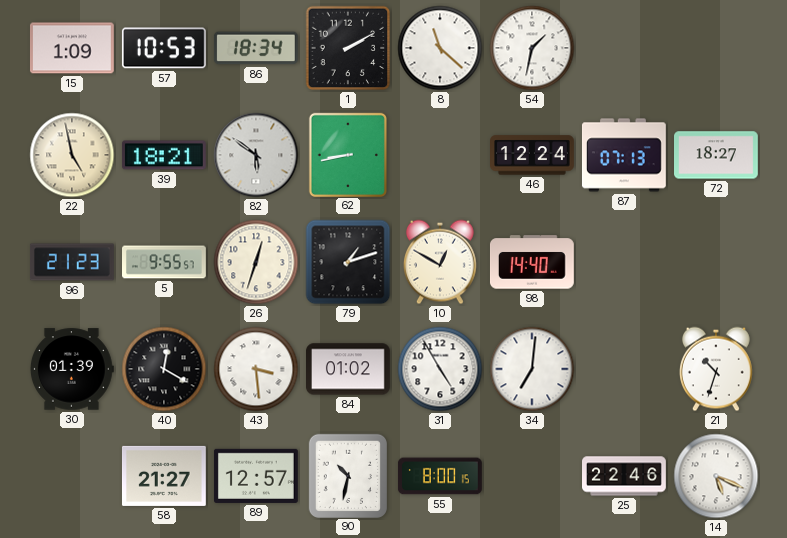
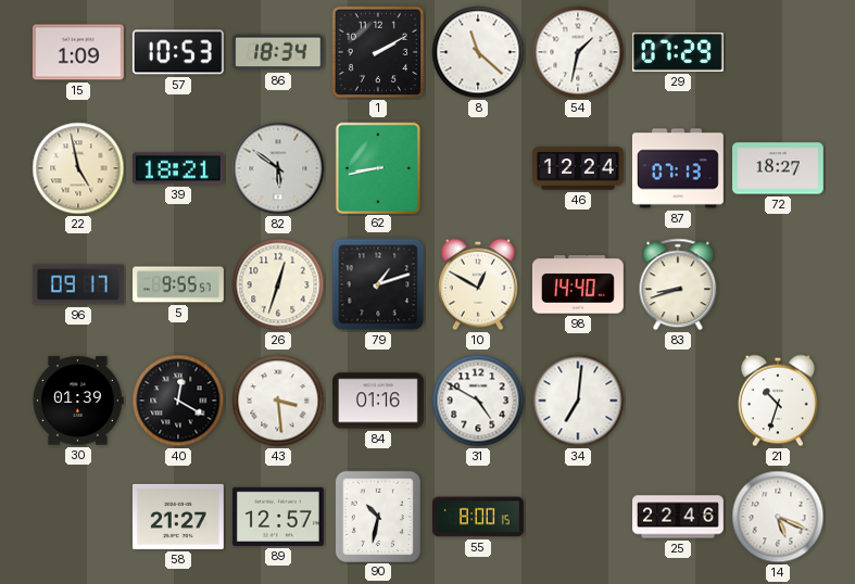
29: none -> 07:29 (678, 52)
96: 21:23 -> 09:17 (78, 284)
83: none -> 8:42 (678, 284)
84: 01:02 -> 01:16 (379, 401)
31: 4:55 -> 4:50 (478, 401)
